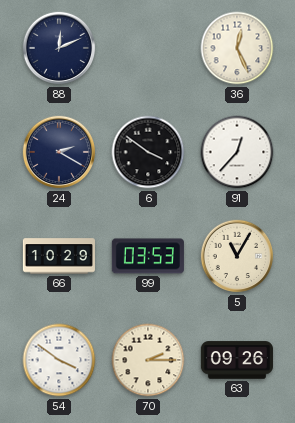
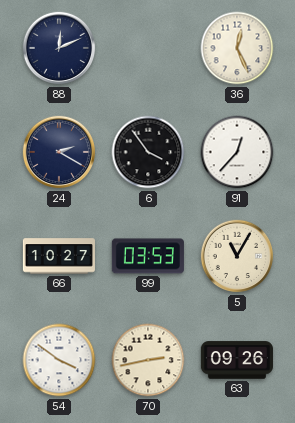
6: 3:51 -> 3:54 (148, 152)
66: 10:29 -> 10:27 (59, 256)
70: 2:15 -> 2:43 (148, 360)
